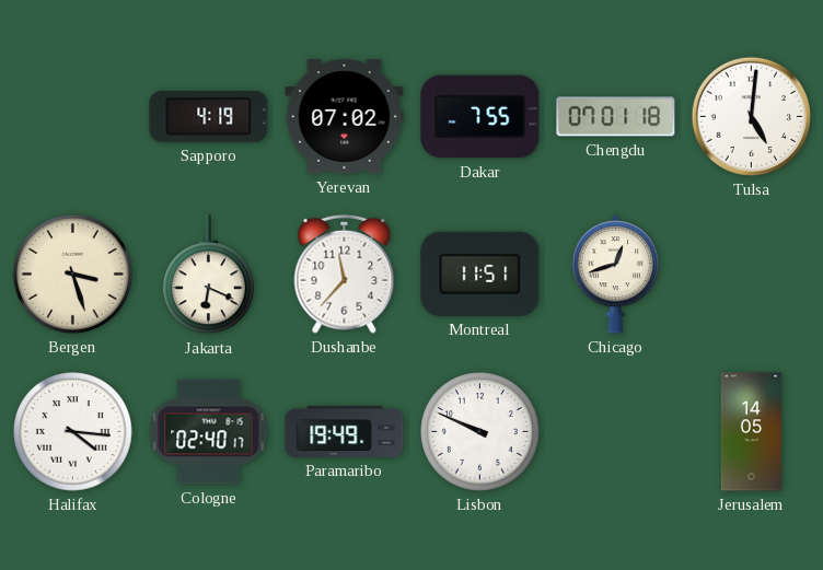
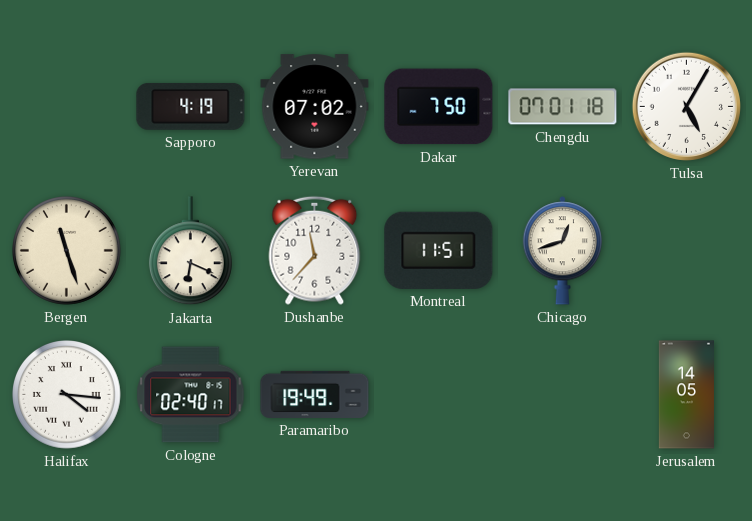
Dakar: 7:55 -> 7:50 (439, 107)
Tulsa: 5:01 -> 5:05 (686, 106)
Bergen: 3:27 -> 11:27 (67, 251)
Lisbon: 9:49 -> none (480, 432)
